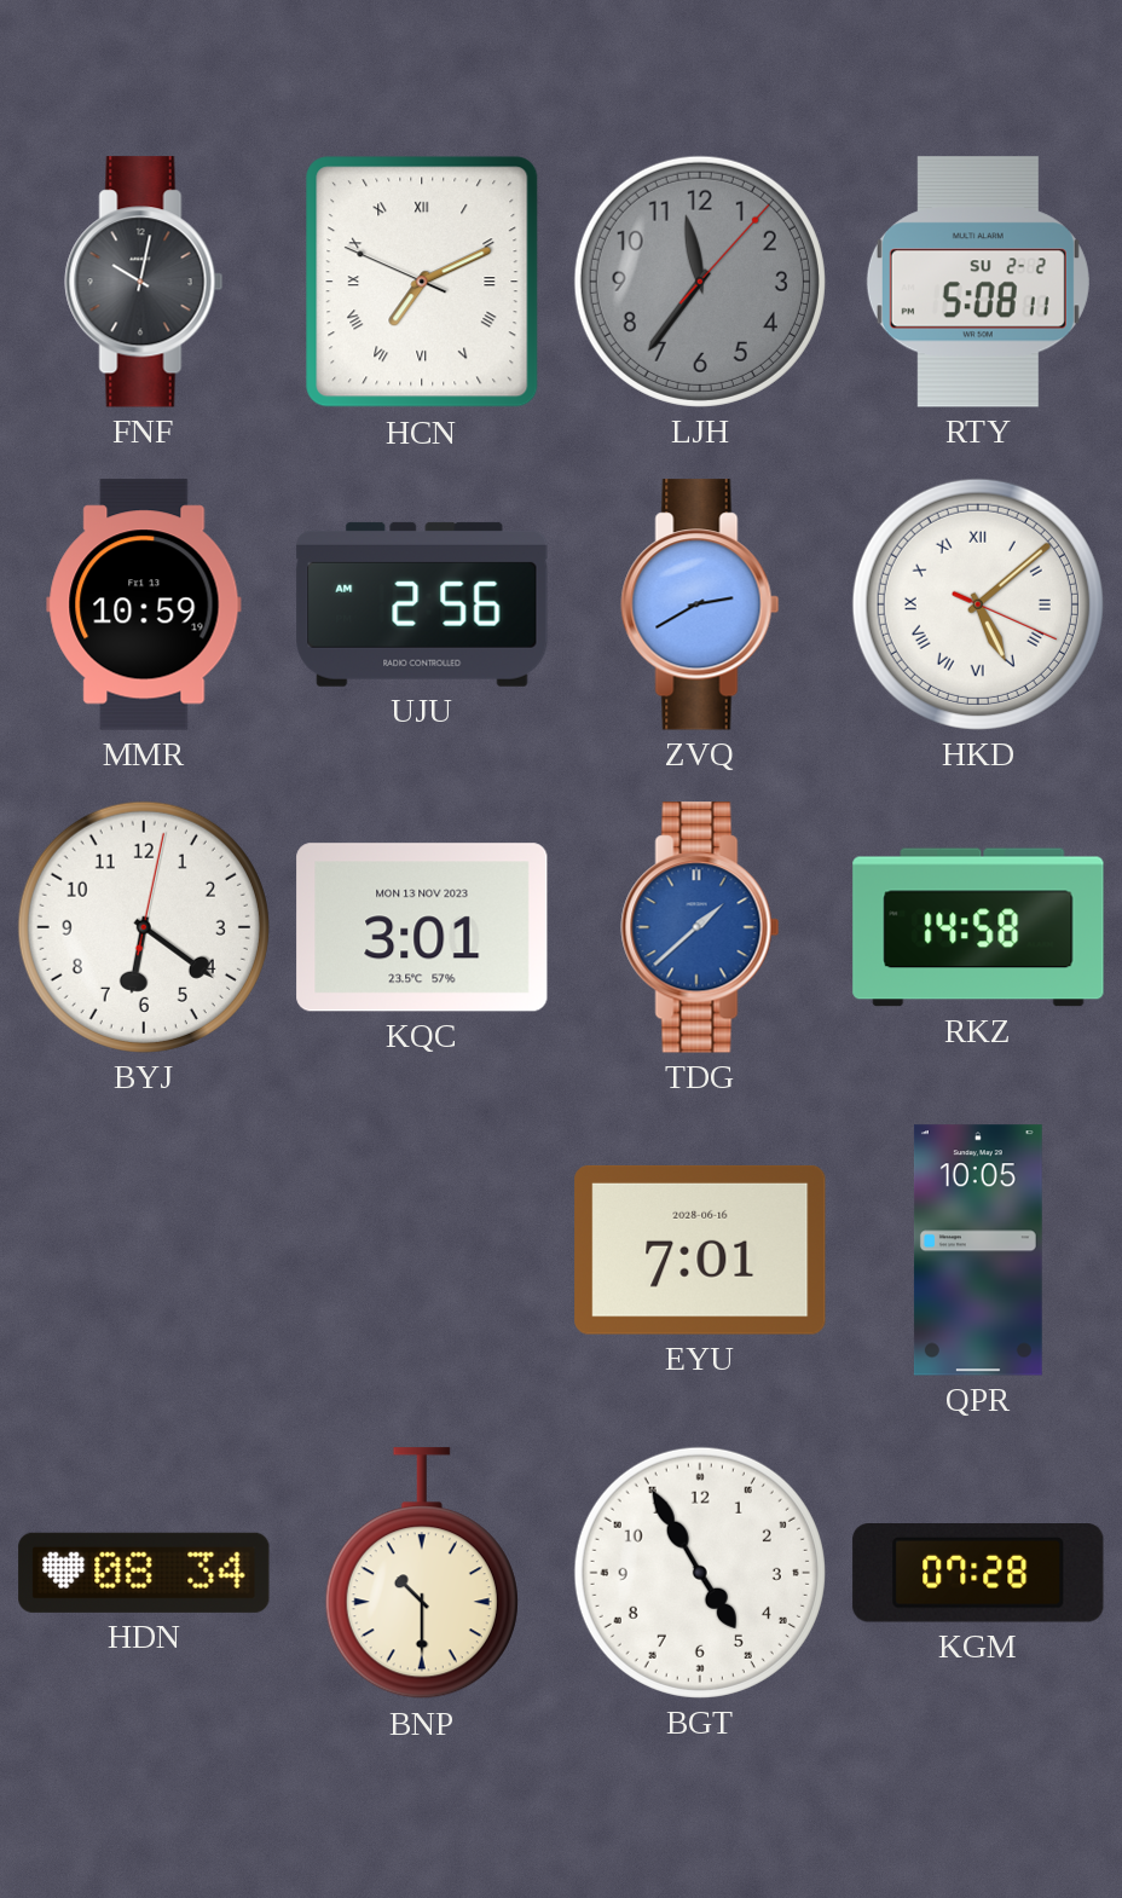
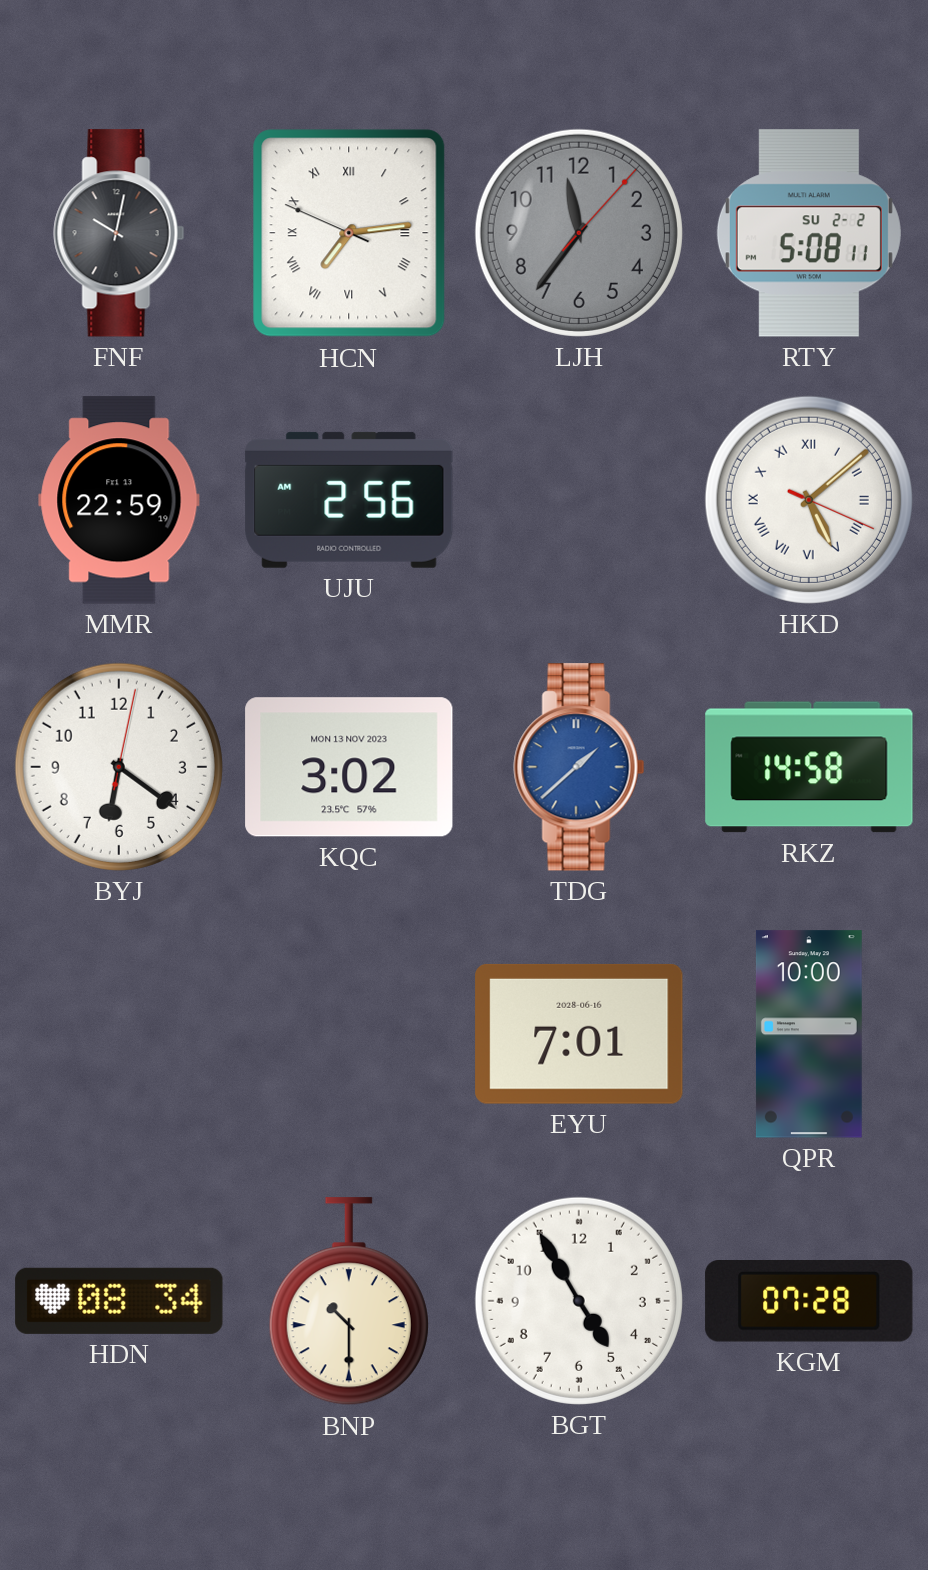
HCN: 7:10 -> 7:13 (349, 233)
MMR: 10:59 -> 22:59 (119, 500)
ZVQ: 2:40 -> none (700, 604)
KQC: 3:01 -> 3:02 (349, 767)
QPR: 10:05 -> 10:00 (809, 1034)
